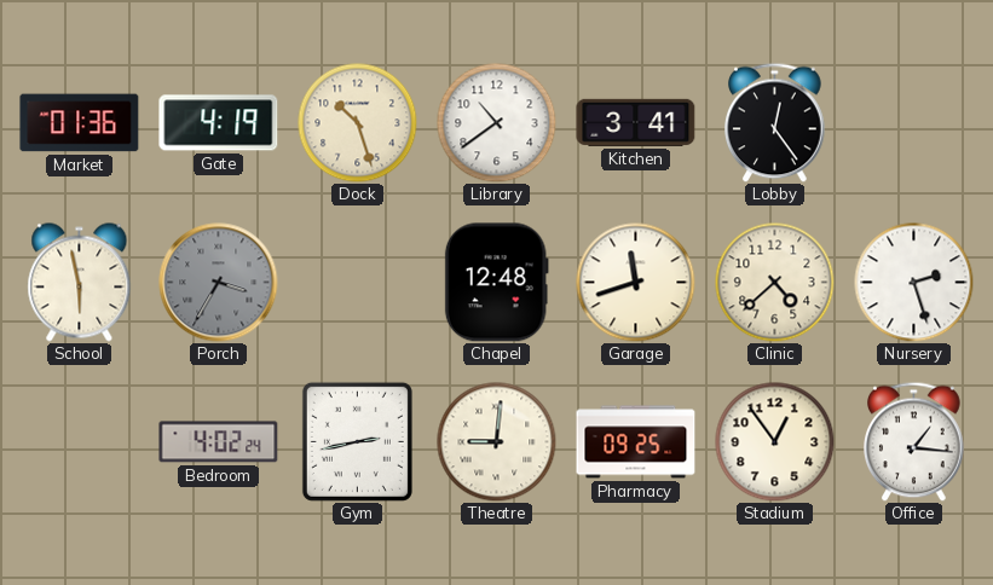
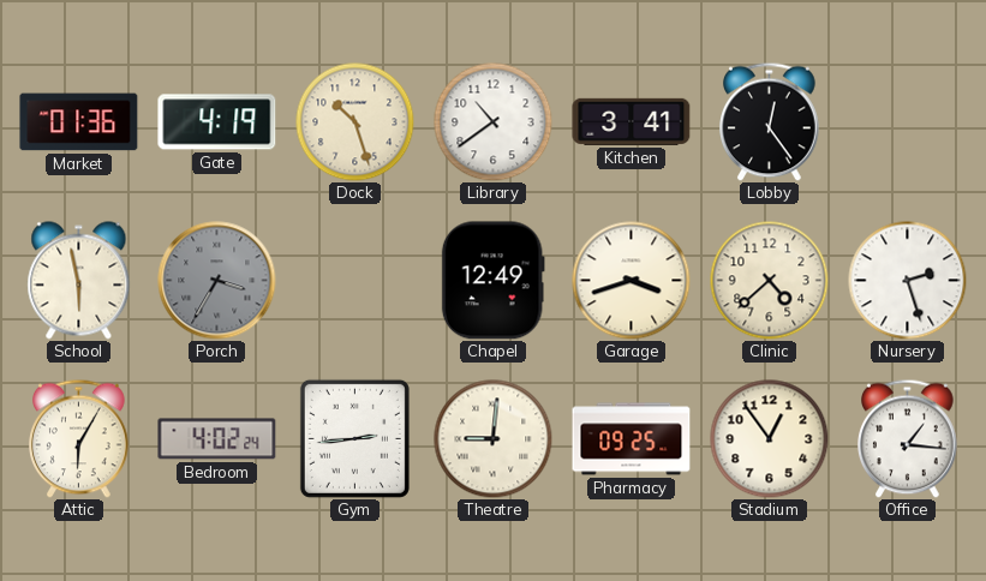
Chapel: 12:48 -> 12:49 (492, 281)
Garage: 11:42 -> 3:42 (632, 281)
Attic: none -> 6:05 (79, 438)
Gym: 2:43 -> 2:44 (354, 438)
